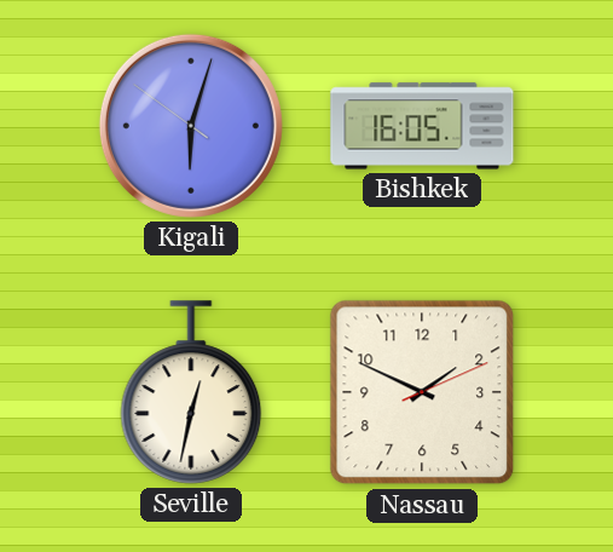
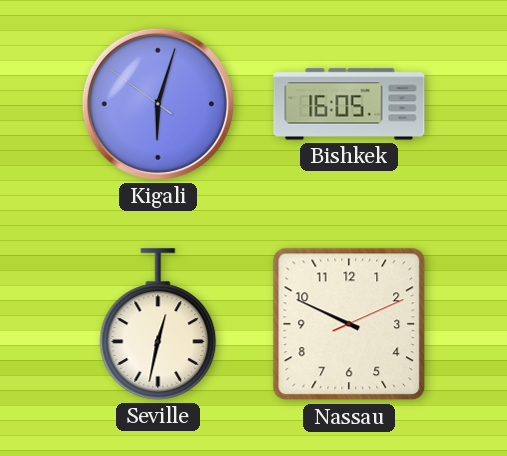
Nassau: 1:49 -> 9:49 (349, 324)
